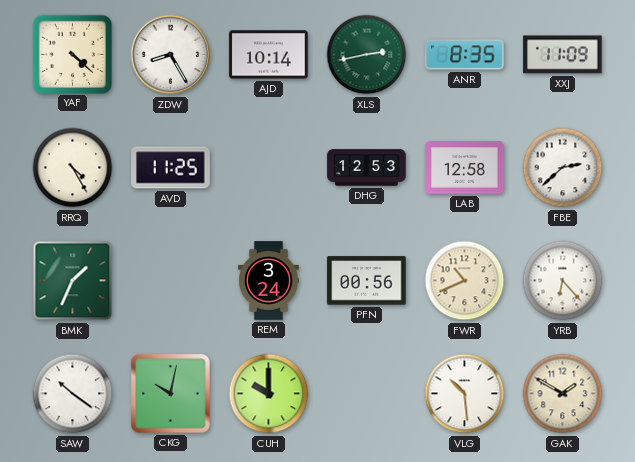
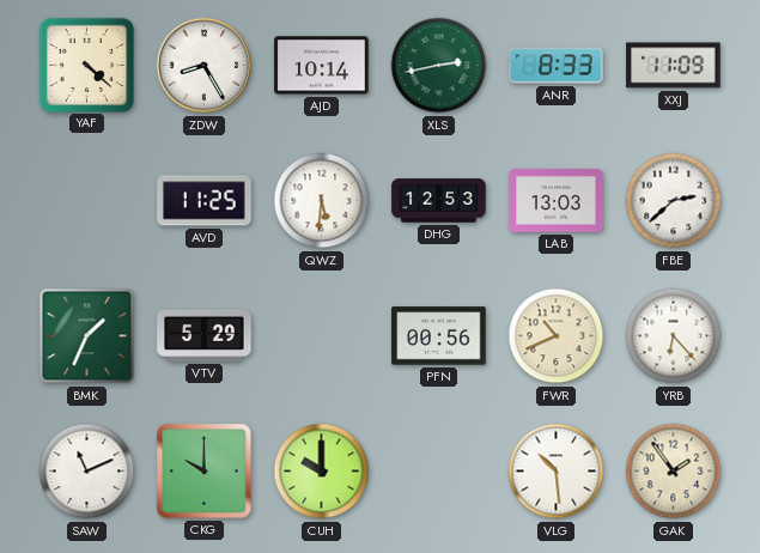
ANR: 8:35 -> 8:33 (557, 66)
RRQ: 4:25 -> none (73, 168)
QWZ: none -> 5:31 (322, 201)
LAB: 12:58 -> 13:03 (557, 201)
VTV: none -> 5:29 (205, 335)
REM: 3:24 -> none (269, 281)
SAW: 10:21 -> 11:11 (87, 472)
CKG: 10:02 -> 10:00 (205, 472)
GAK: 1:50 -> 1:54 (674, 472)
